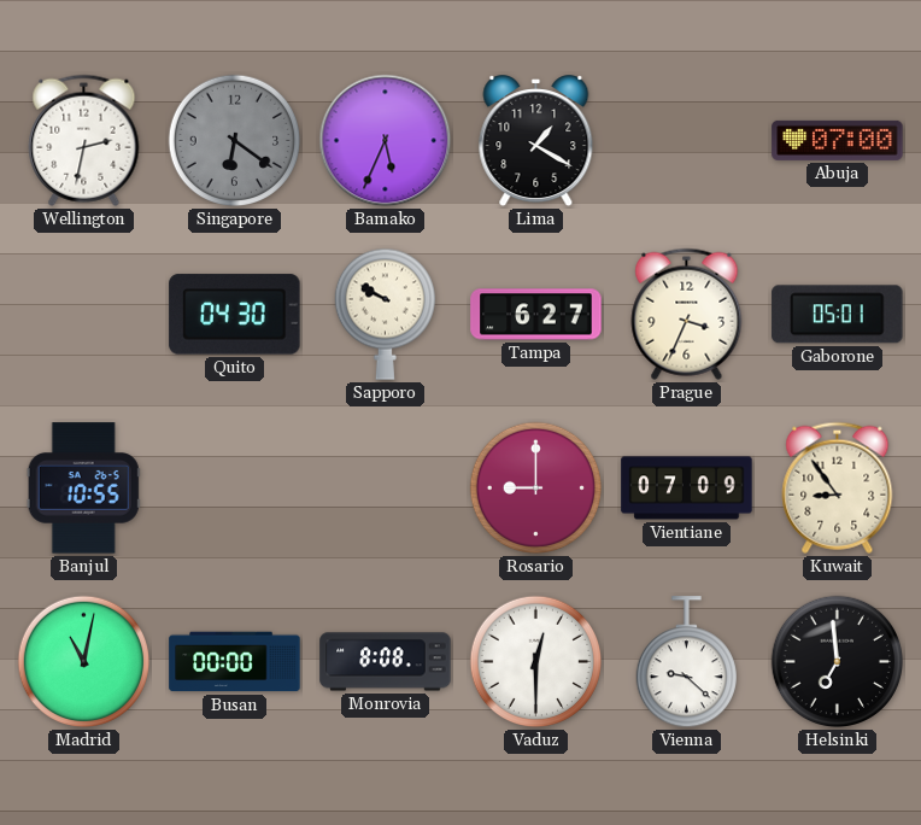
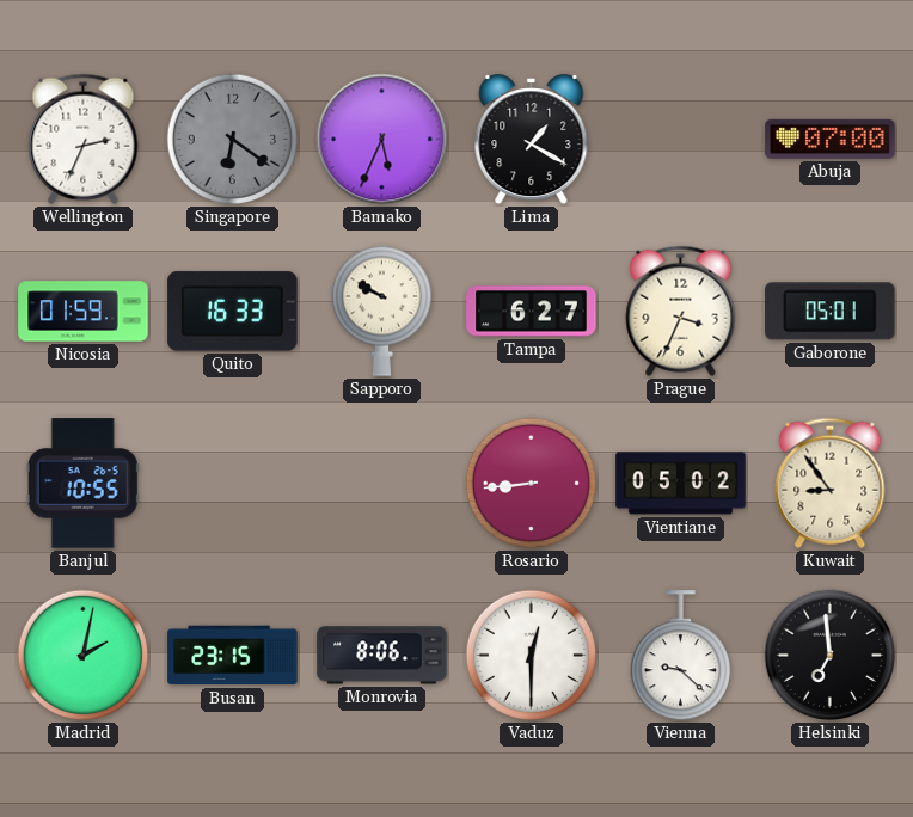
Wellington: 2:32 -> 2:34 (84, 139)
Nicosia: none -> 01:59 (84, 312)
Quito: 04:30 -> 16:33 (233, 312)
Rosario: 9:00 -> 8:44 (532, 484)
Vientiane: 07:09 -> 05:02 (681, 484)
Madrid: 11:02 -> 2:02 (84, 656)
Busan: 00:00 -> 23:15 (233, 656)
Monrovia: 8:08 -> 8:06 (382, 656)
